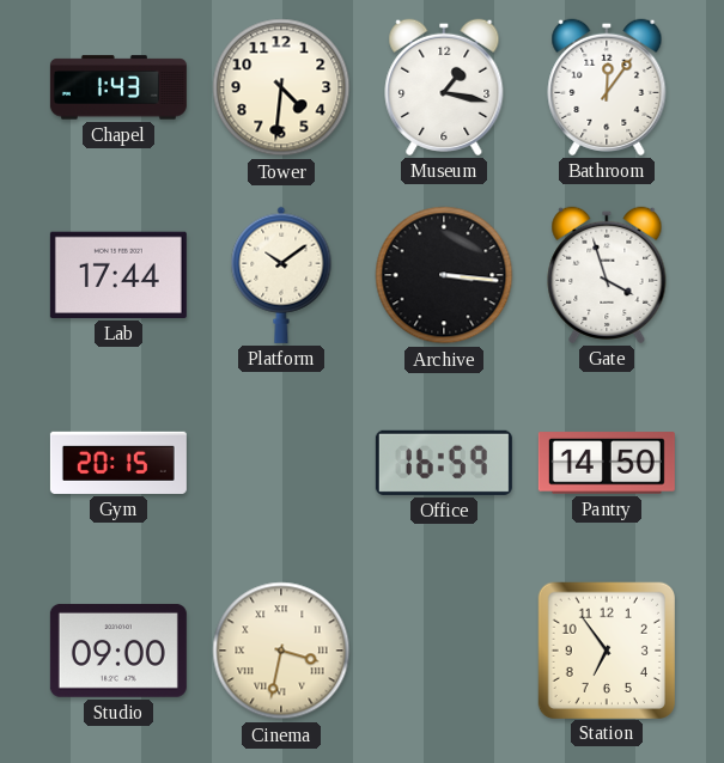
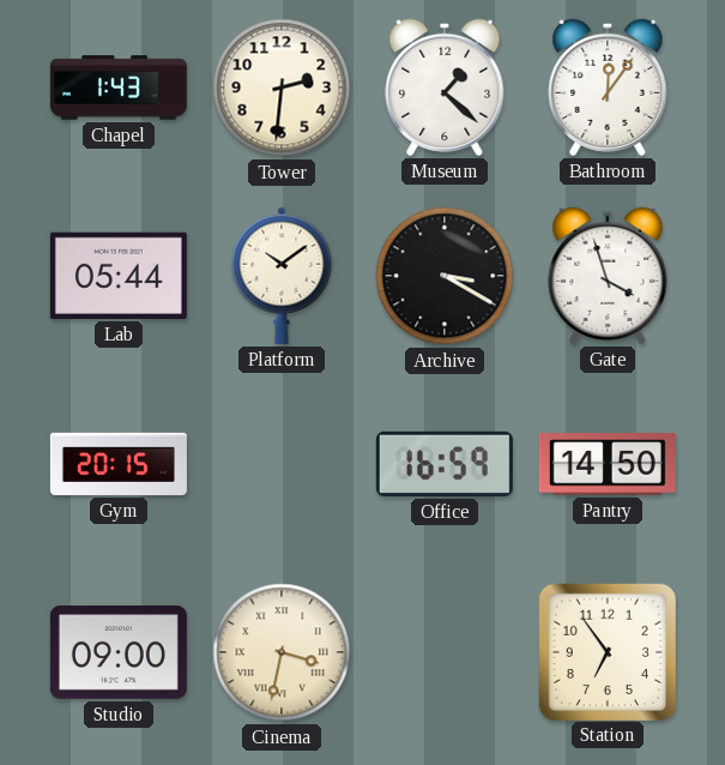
Tower: 4:31 -> 2:31 (282, 88)
Museum: 1:17 -> 1:22 (445, 88)
Lab: 17:44 -> 05:44 (119, 276)
Archive: 3:16 -> 3:20 (445, 276)
